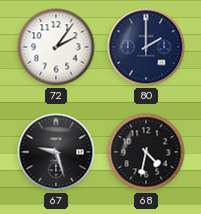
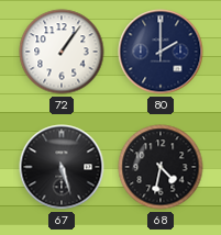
72: 2:06 -> 1:06 (62, 52)
67: 9:27 -> 5:27 (62, 167)
